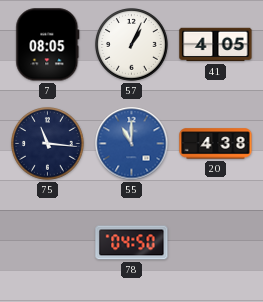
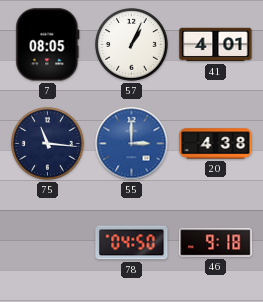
41: 4:05 -> 4:01 (216, 45)
55: 11:00 -> 3:00 (132, 144)
46: none -> 9:18 (216, 243)
